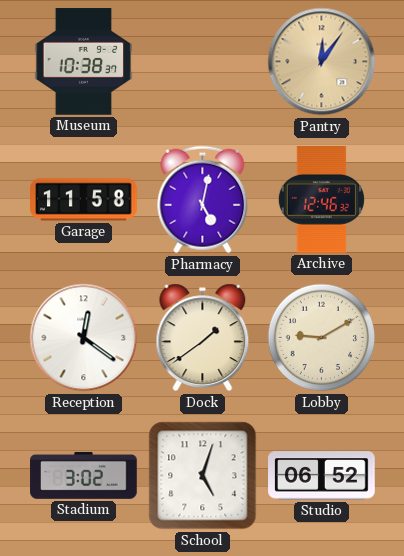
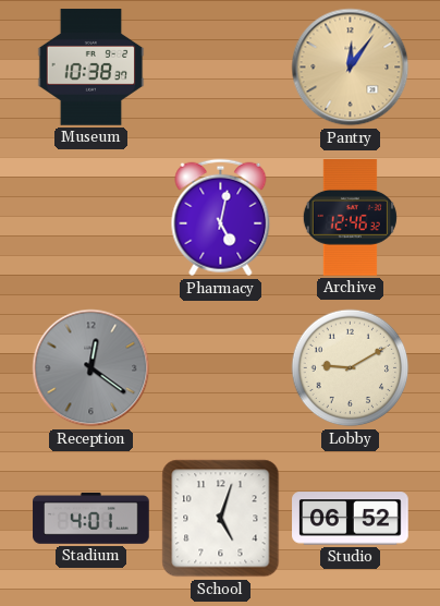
Garage: 11:58 -> none (84, 200)
Reception dial: white -> grey (91, 368)
Dock: 1:39 -> none (203, 338)
Stadium: 3:02 -> 4:01 (91, 518)
